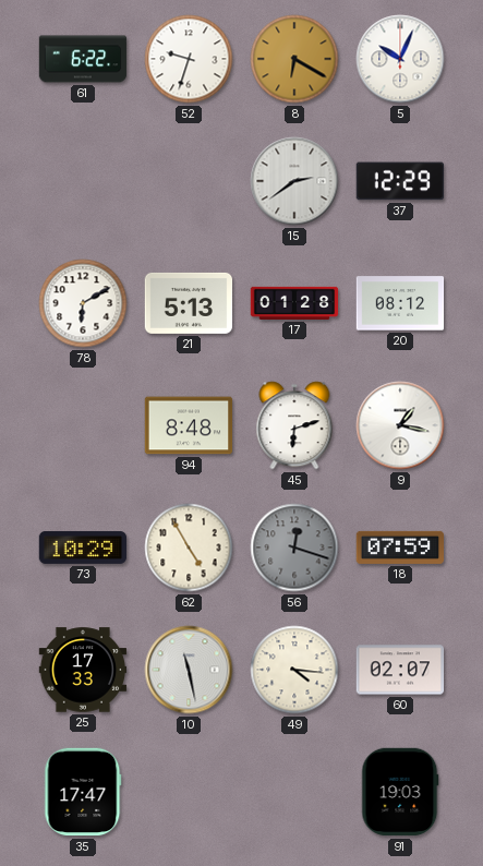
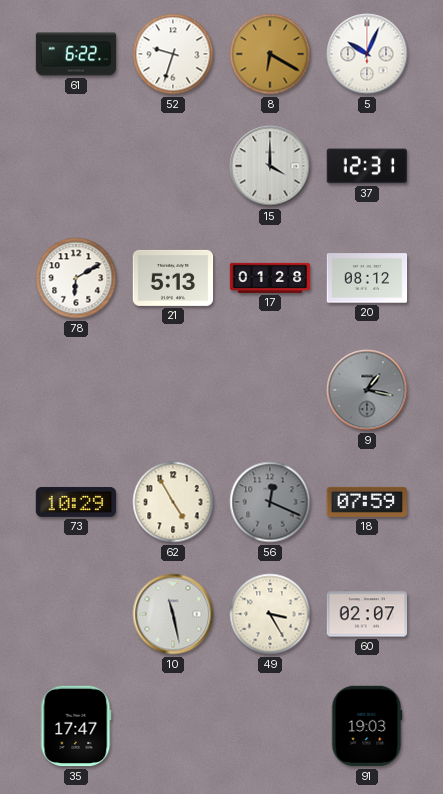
15: 2:39 -> 4:00 (270, 166)
37: 12:29 -> 12:31 (366, 166)
94: 8:48 -> none (189, 425)
45: 6:12 -> none (294, 425)
9 dial: white -> grey (367, 390)
56: 12:18 -> 12:19 (270, 502)
25: 17:33 -> none (83, 670)
49: 4:16 -> 3:25 (270, 614)
